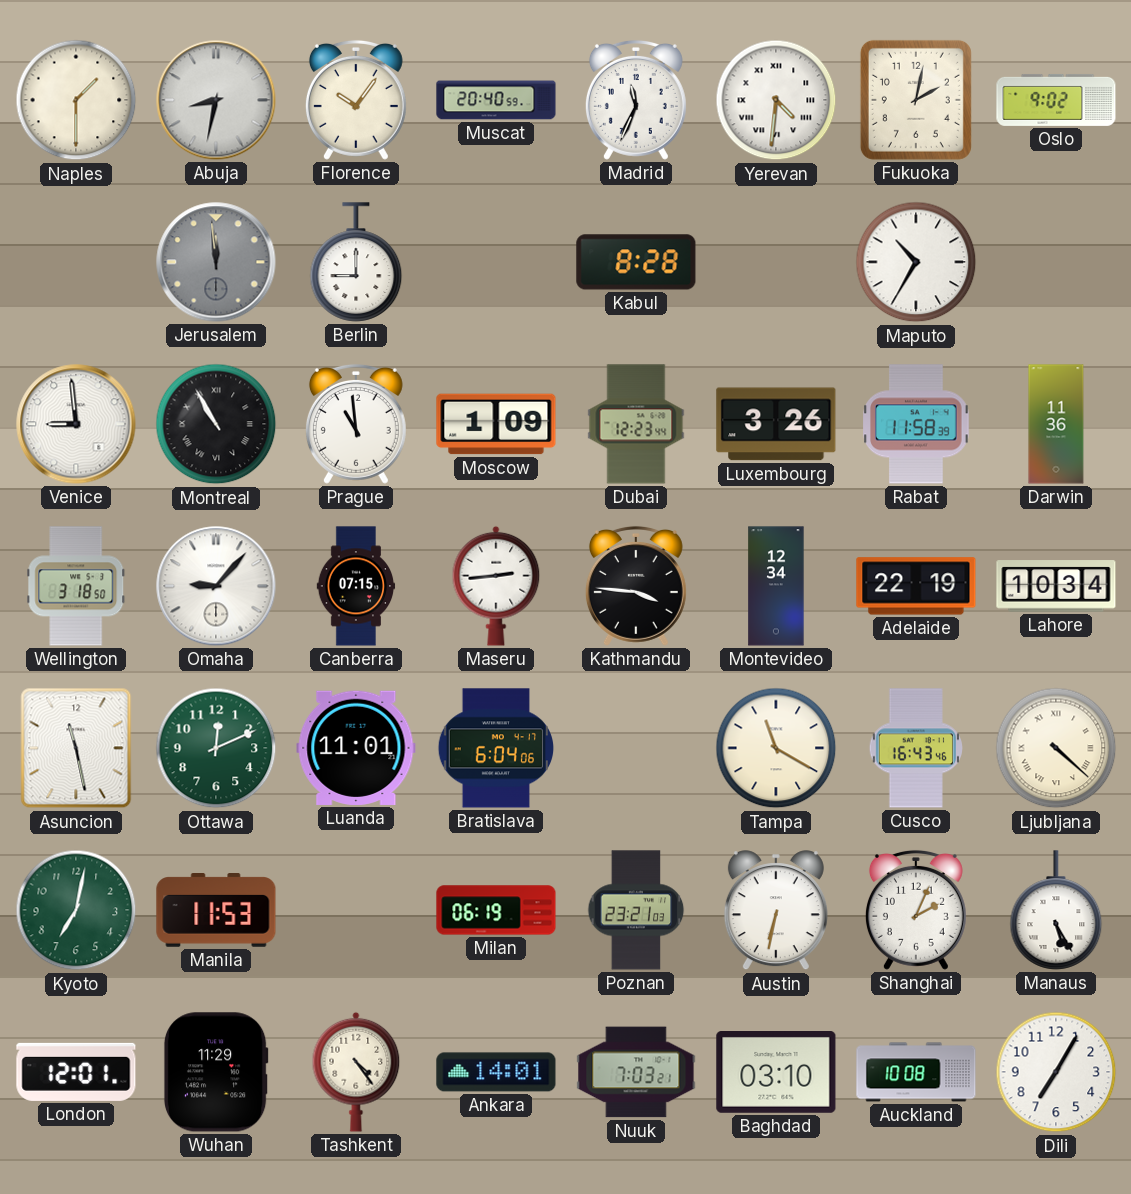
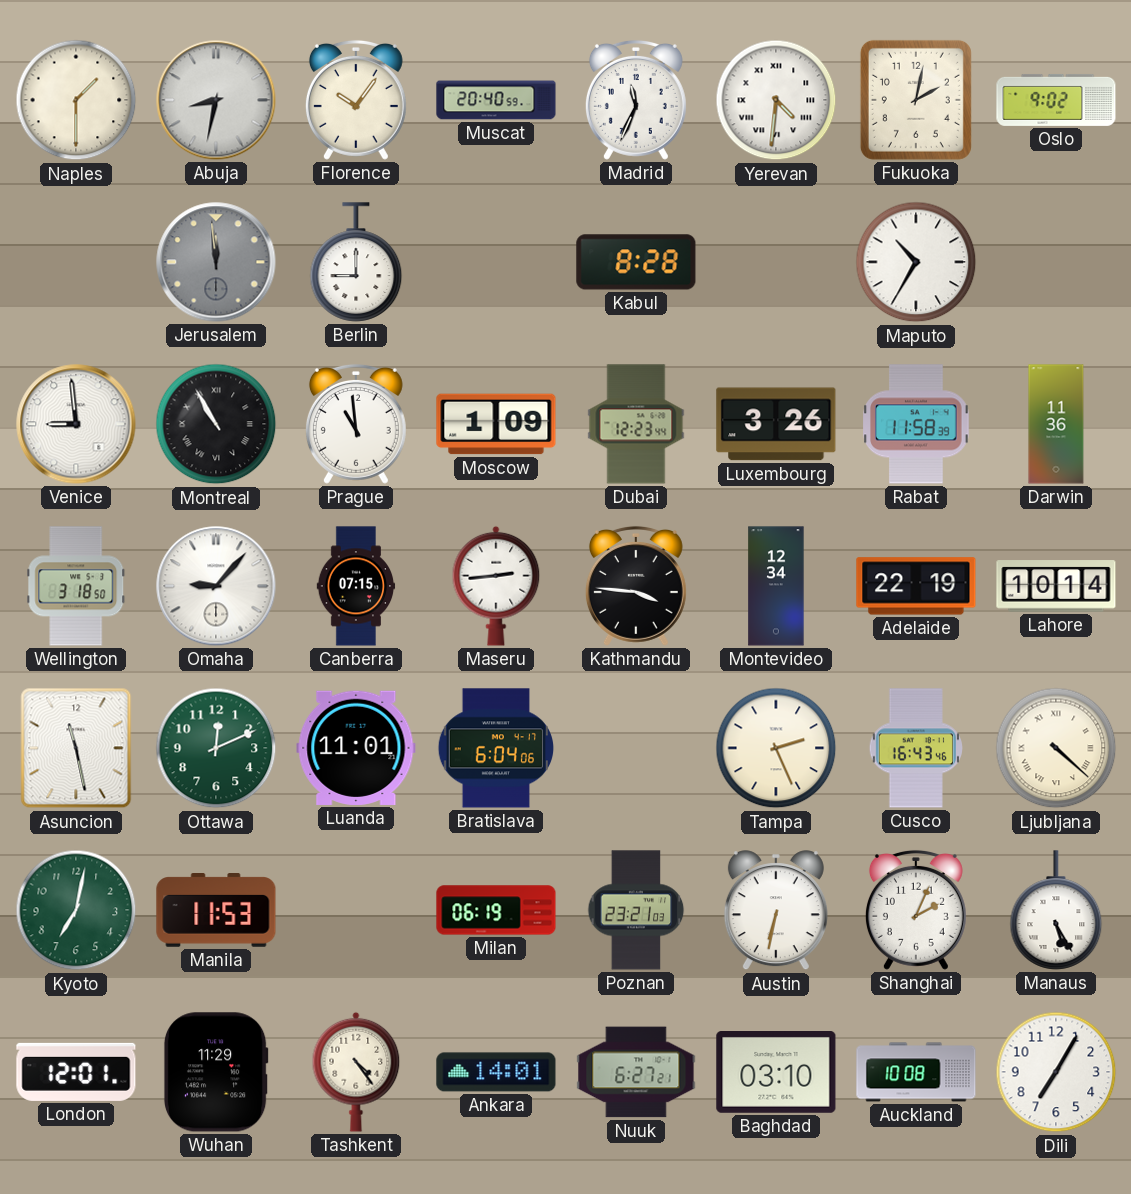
Lahore: 10:34 -> 10:14 (1056, 586)
Tampa: 11:20 -> 2:26 (776, 748)
Nuuk: 7:03 -> 6:27 (636, 1072)
